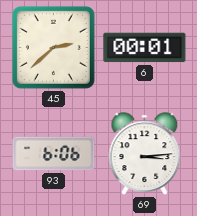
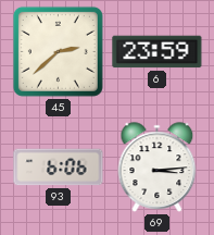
6: 00:01 -> 23:59 (158, 52)
